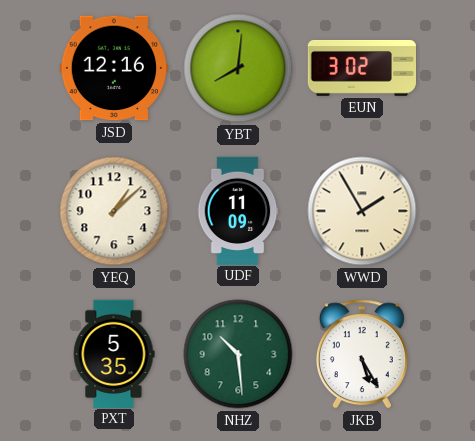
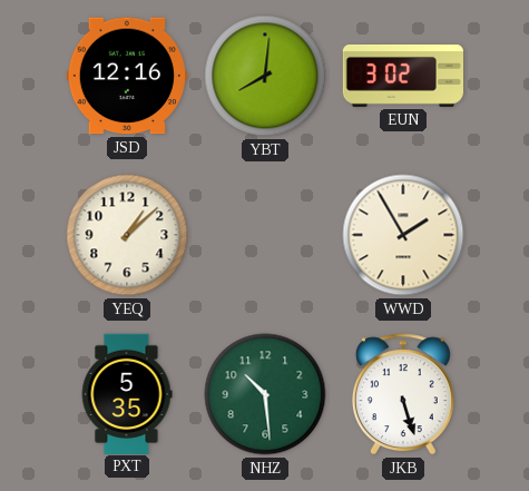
UDF: 11:09 -> none (238, 210)
JKB: 5:25 -> 5:27 (403, 394)
